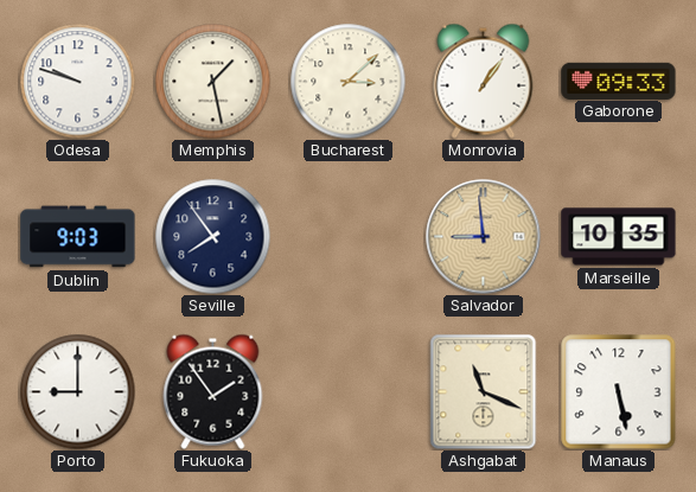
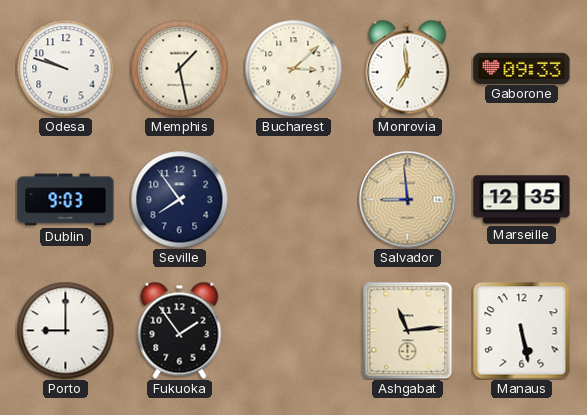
Monrovia: 1:06 -> 6:59 (408, 68)
Marseille: 10:35 -> 12:35 (522, 200)
Ashgabat: 11:19 -> 11:14 (408, 330)
